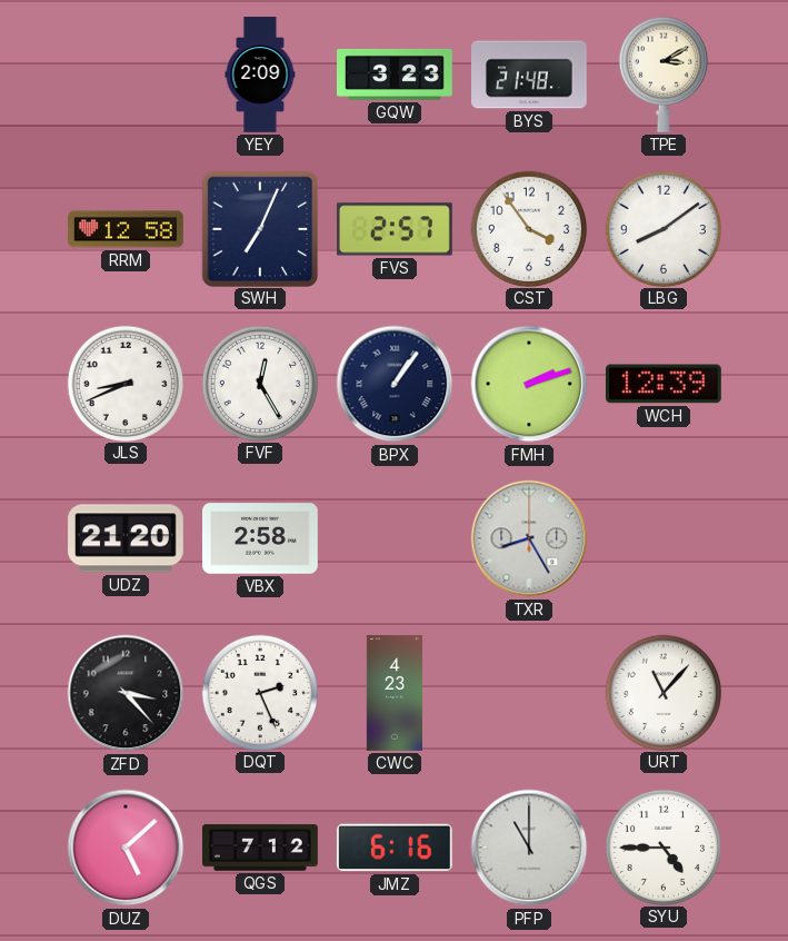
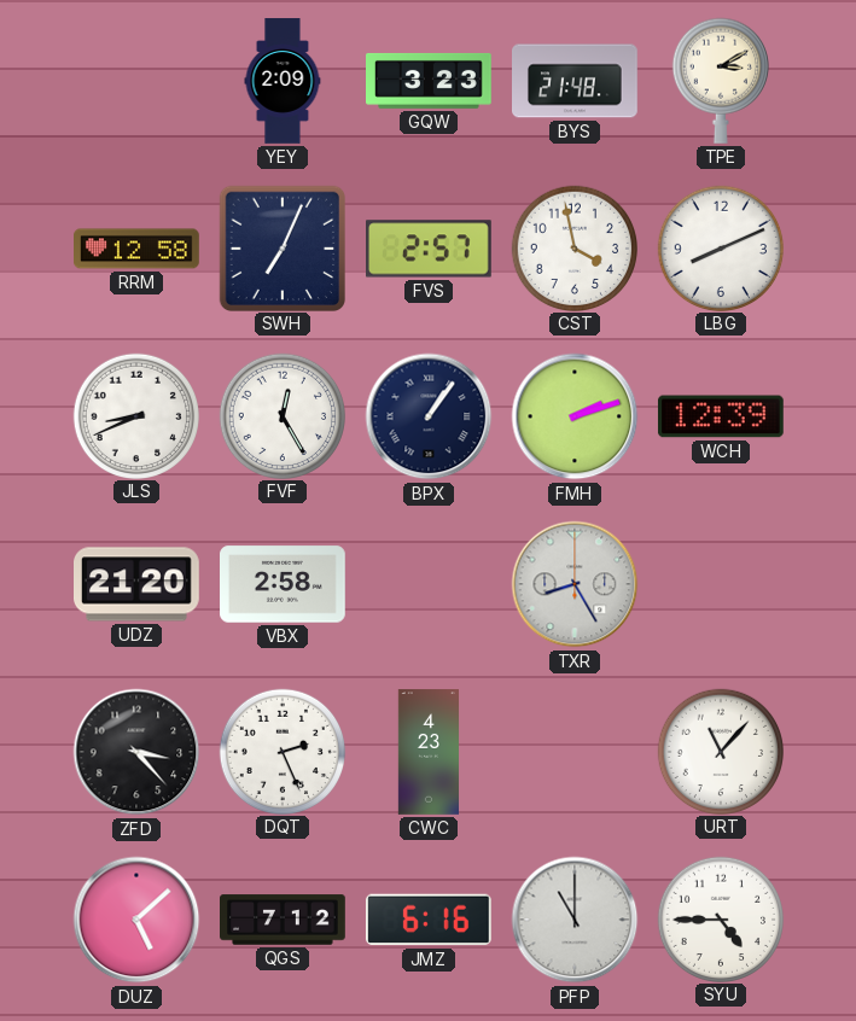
CST: 3:54 -> 3:58 (573, 247)
LBG: 8:09 -> 8:11 (720, 247)
